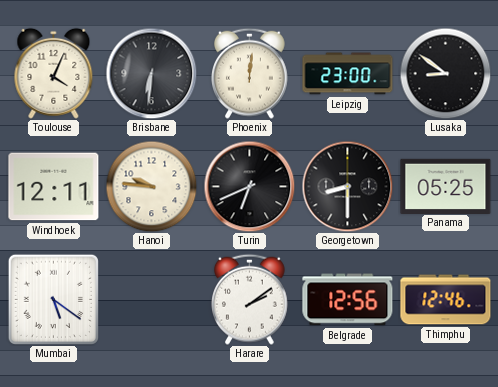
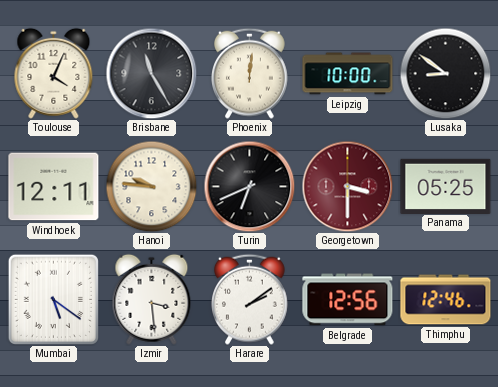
Brisbane: 6:31 -> 11:25 (151, 73)
Leipzig: 23:00 -> 10:00 (348, 74)
Georgetown: 8:30 -> 3:30 (347, 186)
Georgetown dial: black -> burgundy (347, 186)
Izmir: none -> 3:29 (152, 299)
